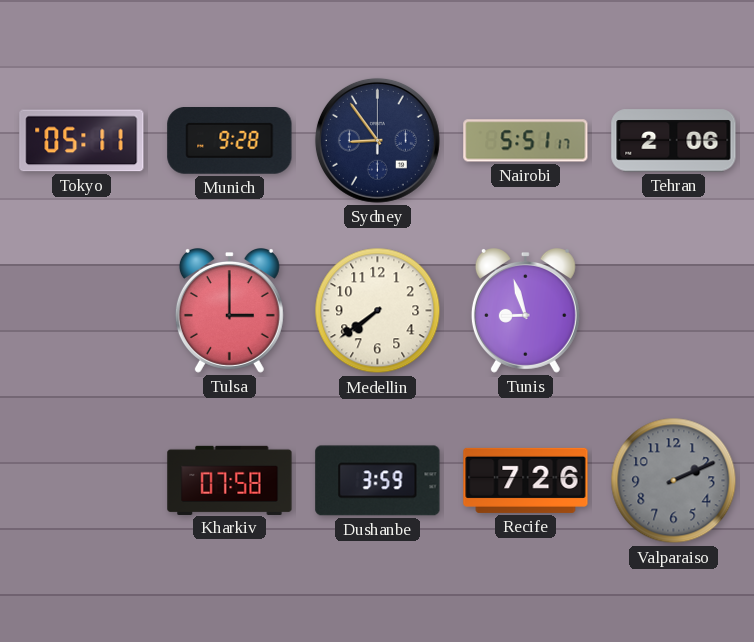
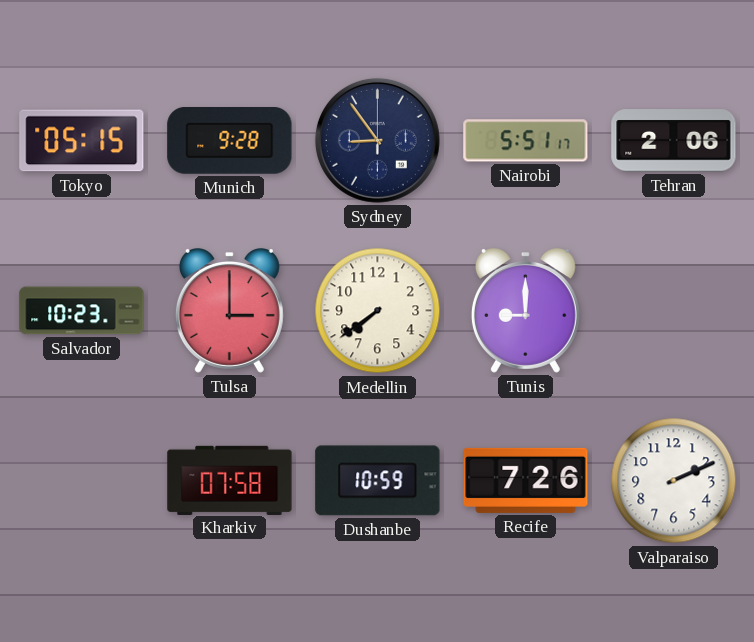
Tokyo: 05:11 -> 05:15 (82, 141)
Salvador: none -> 10:23 (82, 311)
Tunis: 8:57 -> 9:00 (525, 311)
Dushanbe: 3:59 -> 10:59 (378, 481)
Valparaiso dial: grey -> white (674, 481)
